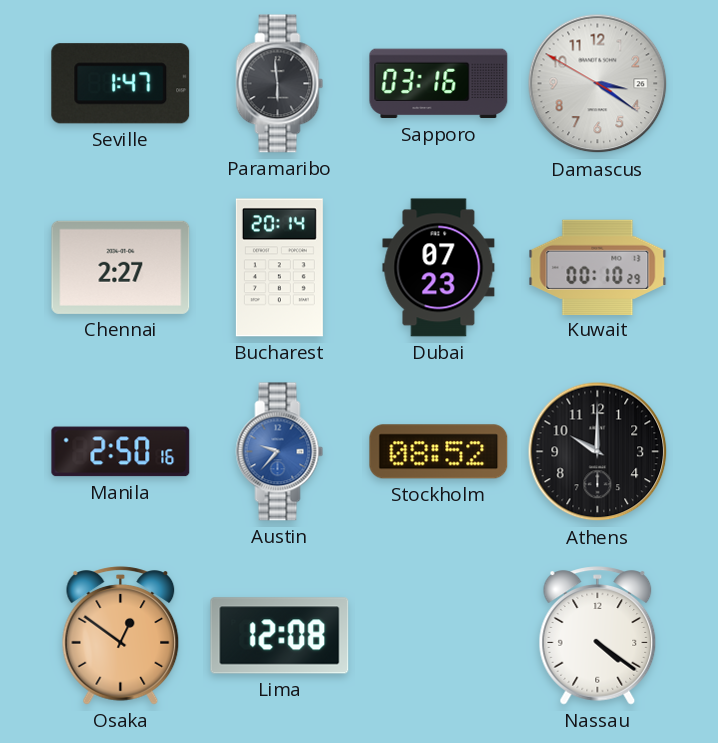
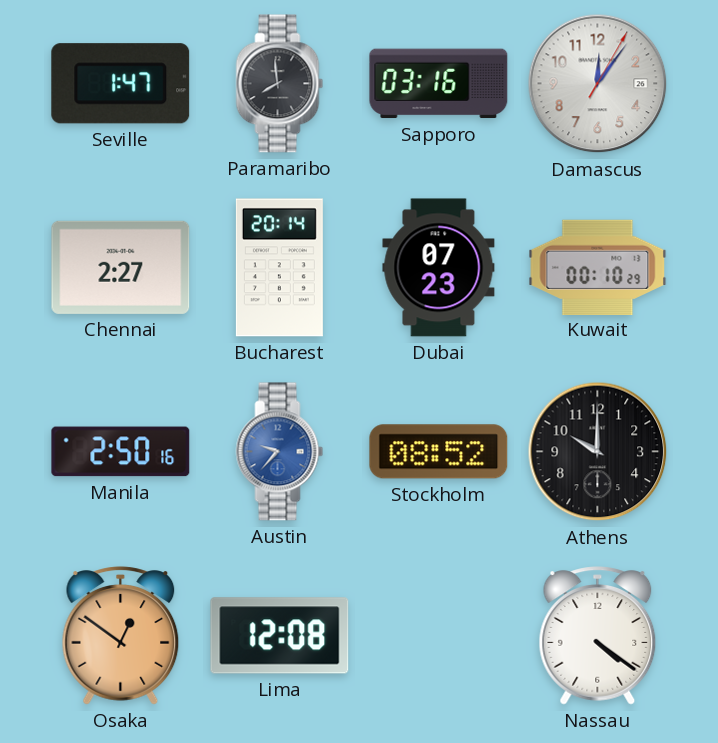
Paramaribo: 5:59 -> 7:59 (280, 84)
Damascus: 3:20 -> 12:06 (598, 84)
